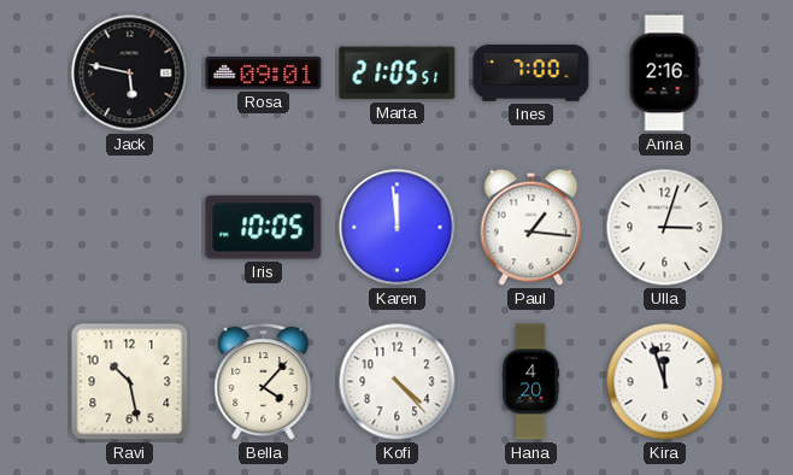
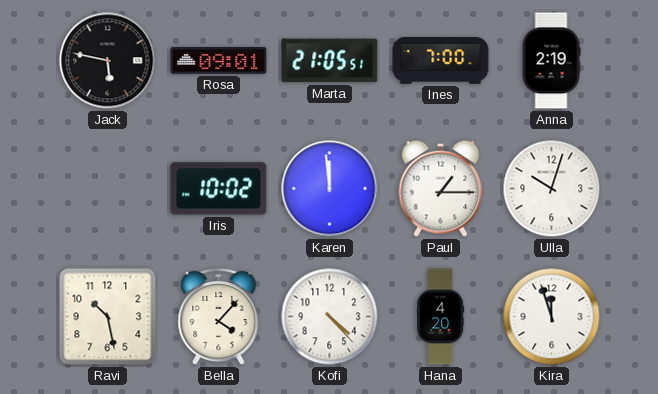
Anna: 2:16 -> 2:19 (551, 61)
Iris: 10:05 -> 10:02 (219, 189)
Paul: 1:16 -> 1:15 (441, 188)
Ulla: 3:03 -> 10:03 (552, 189)
